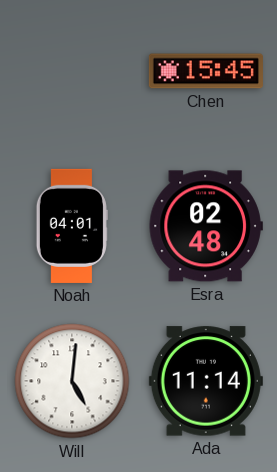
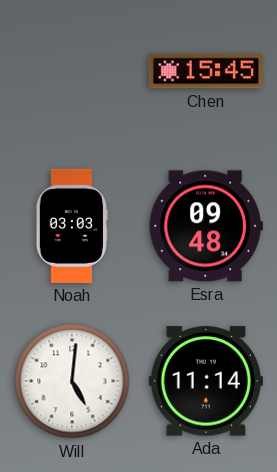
Noah: 04:01 -> 03:03 (72, 226)
Esra: 02:48 -> 09:48 (206, 226)
